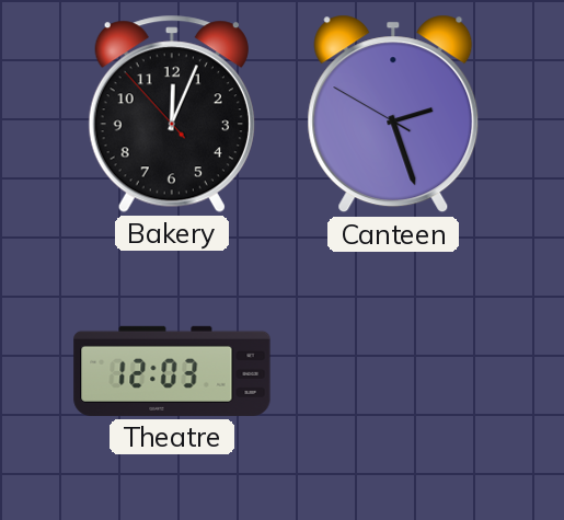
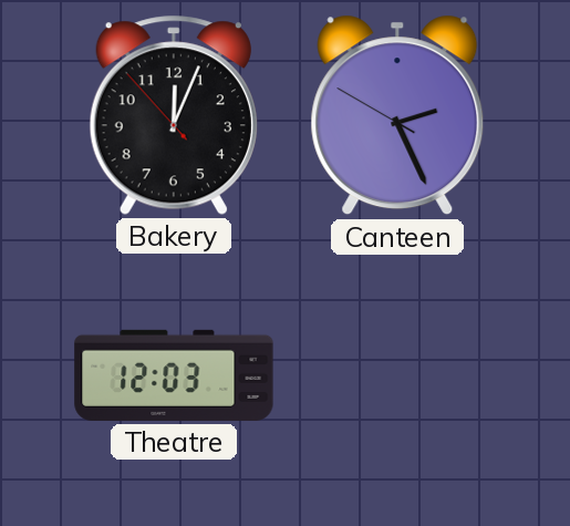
Canteen: 2:26 -> 2:25 (397, 115)
